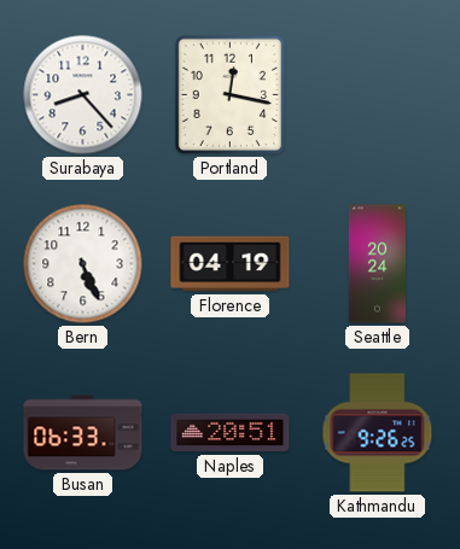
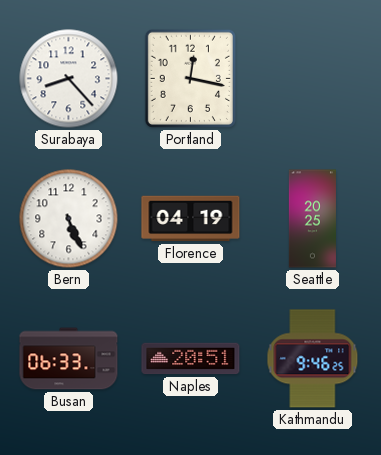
Seattle: 20:24 -> 20:25 (312, 219)
Kathmandu: 9:26 -> 9:46 (313, 359)
